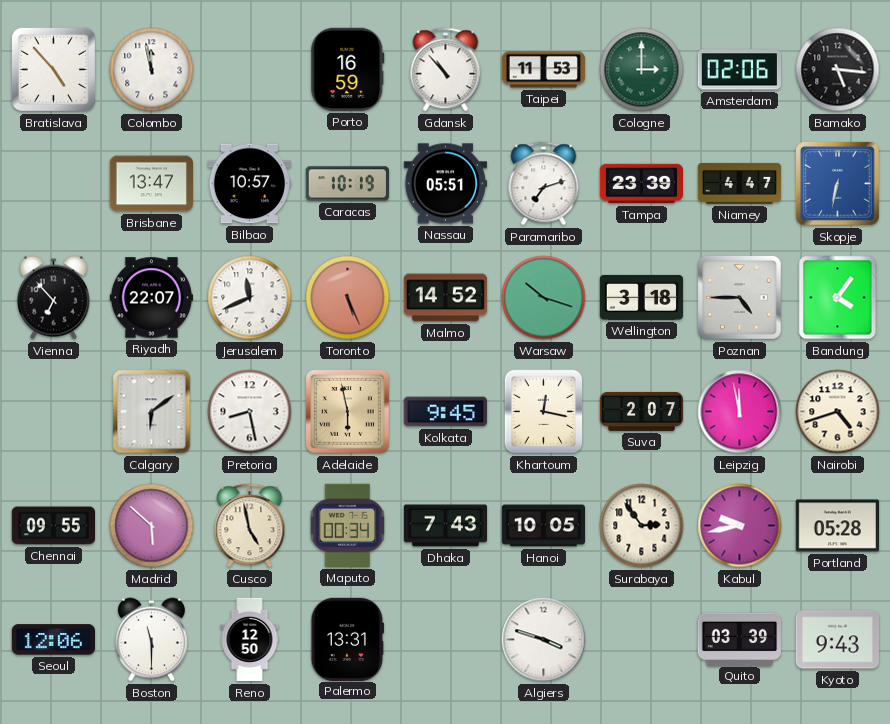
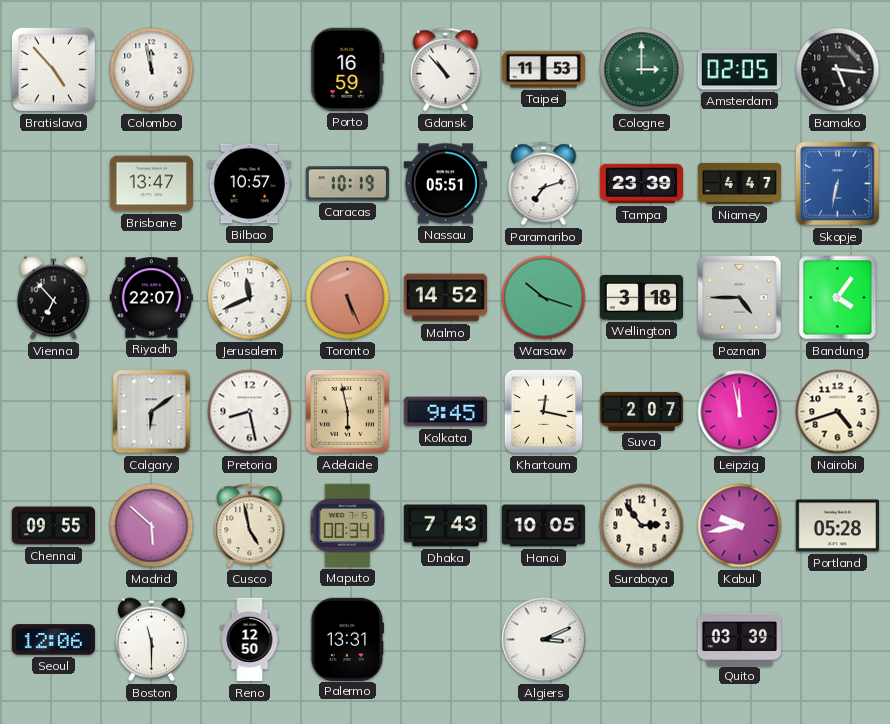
Amsterdam: 02:06 -> 02:05 (739, 70)
Algiers: 3:48 -> 3:11 (544, 640)
Kyoto: 9:43 -> none (837, 640)
